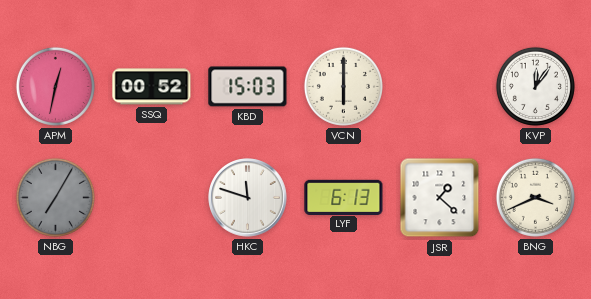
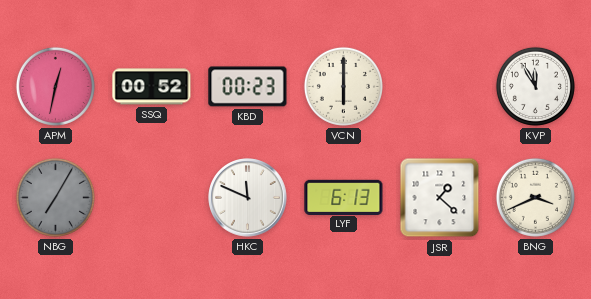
KBD: 15:03 -> 00:23 (248, 87)
KVP: 12:06 -> 11:55 (535, 86)
HKC: 11:48 -> 11:49 (248, 198)
